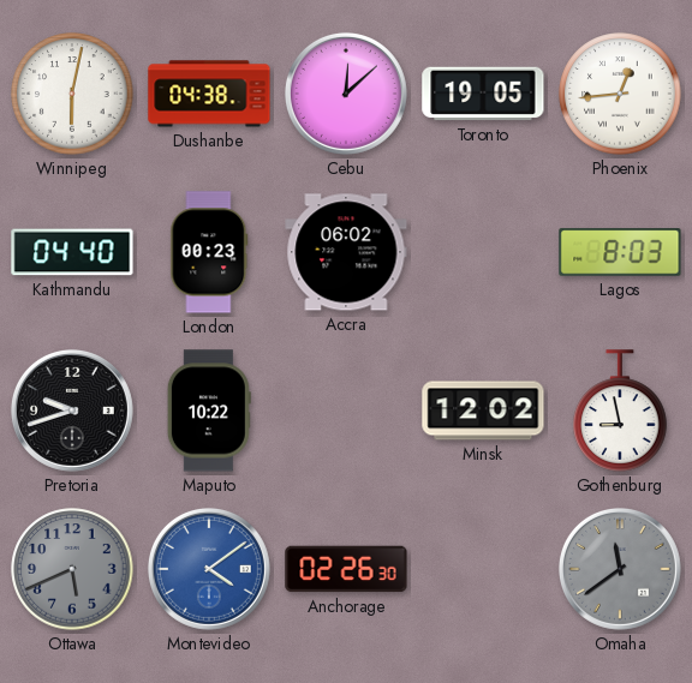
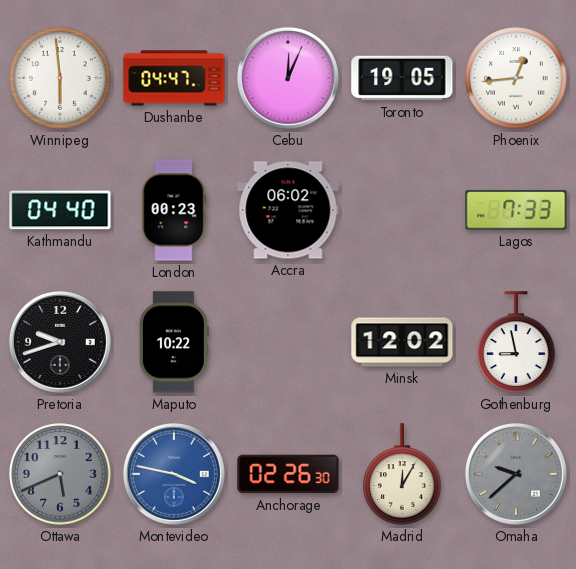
Winnipeg: 6:02 -> 5:59 (60, 78)
Dushanbe: 04:38 -> 04:47 (174, 78)
Cebu: 12:08 -> 12:04 (288, 78)
Lagos: 8:03 -> 7:33 (516, 210)
Montevideo: 4:09 -> 3:47 (174, 474)
Madrid: none -> 12:05 (402, 474)
Omaha: 11:39 -> 9:38 (516, 474)
